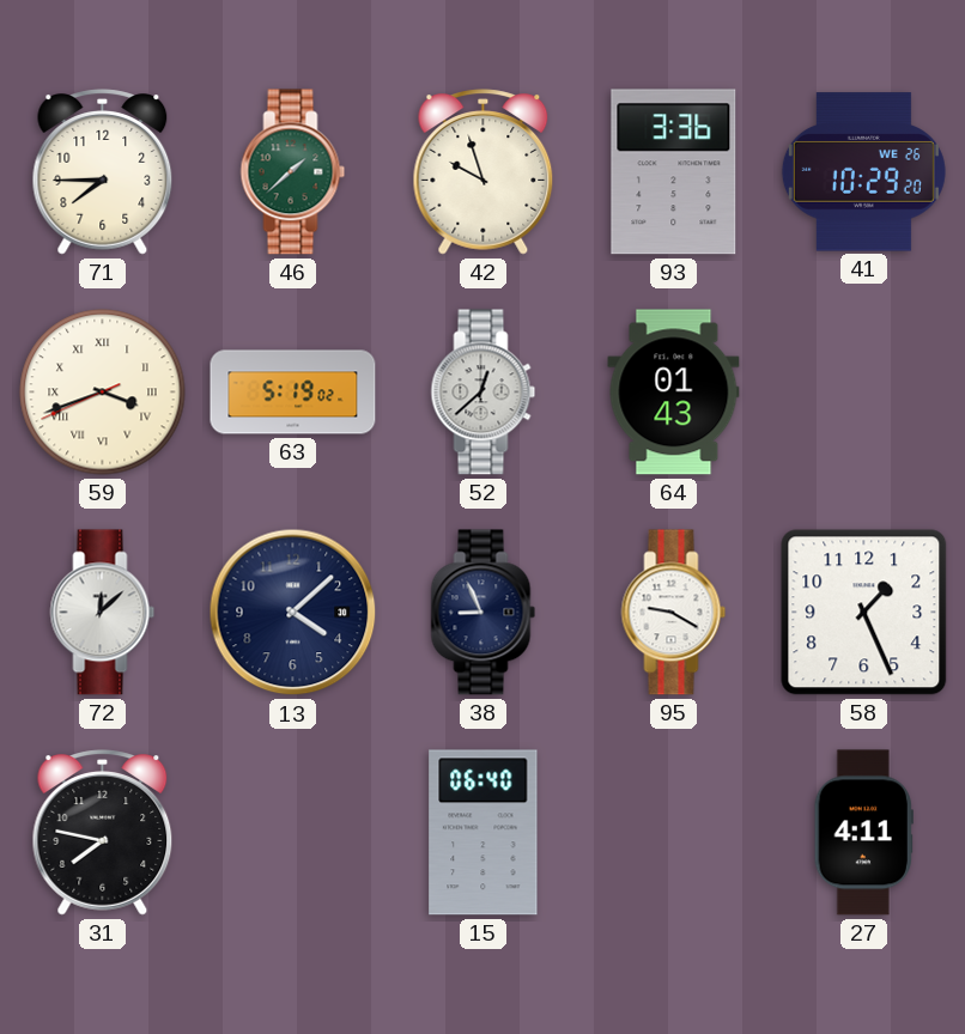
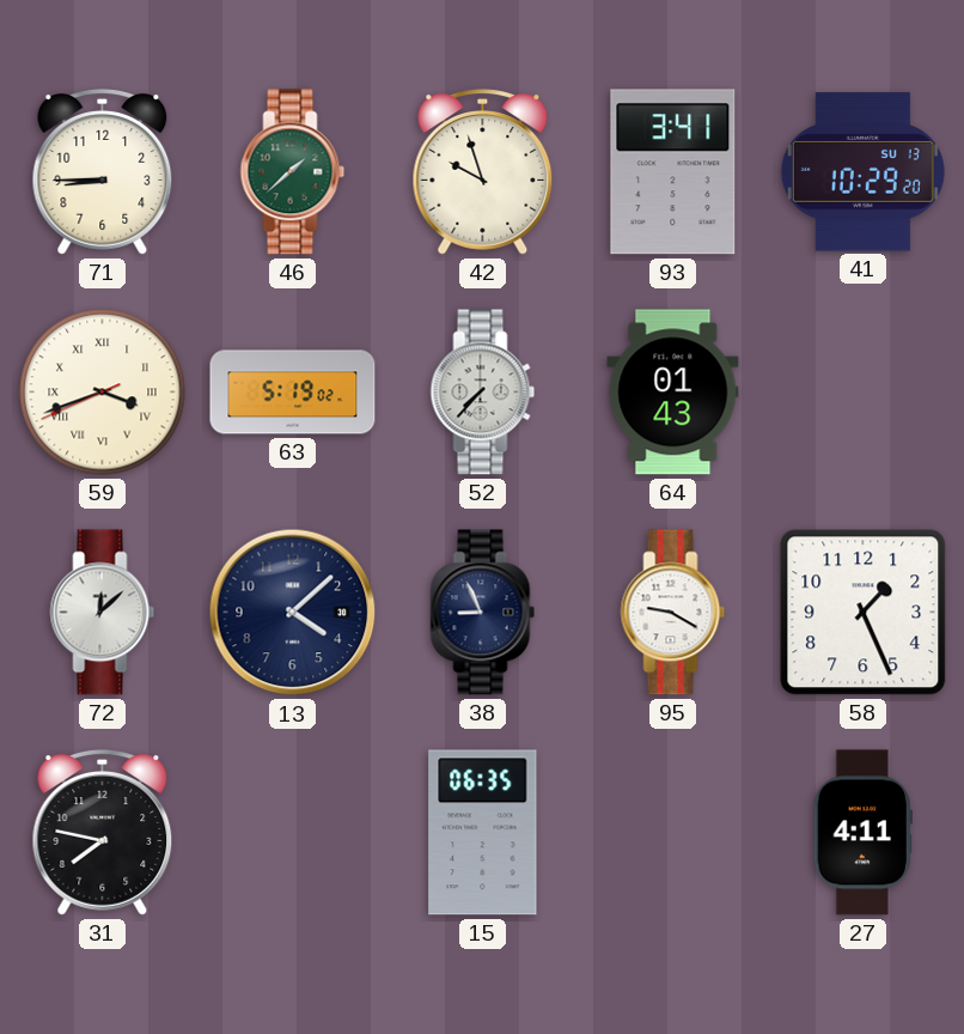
71: 7:45 -> 8:45 (103, 172)
93: 3:36 -> 3:41 (673, 172)
41 date: WE 26 -> SU 13 (862, 172)
52: 12:38 -> 7:37 (483, 393)
15: 06:40 -> 06:35 (483, 833)
